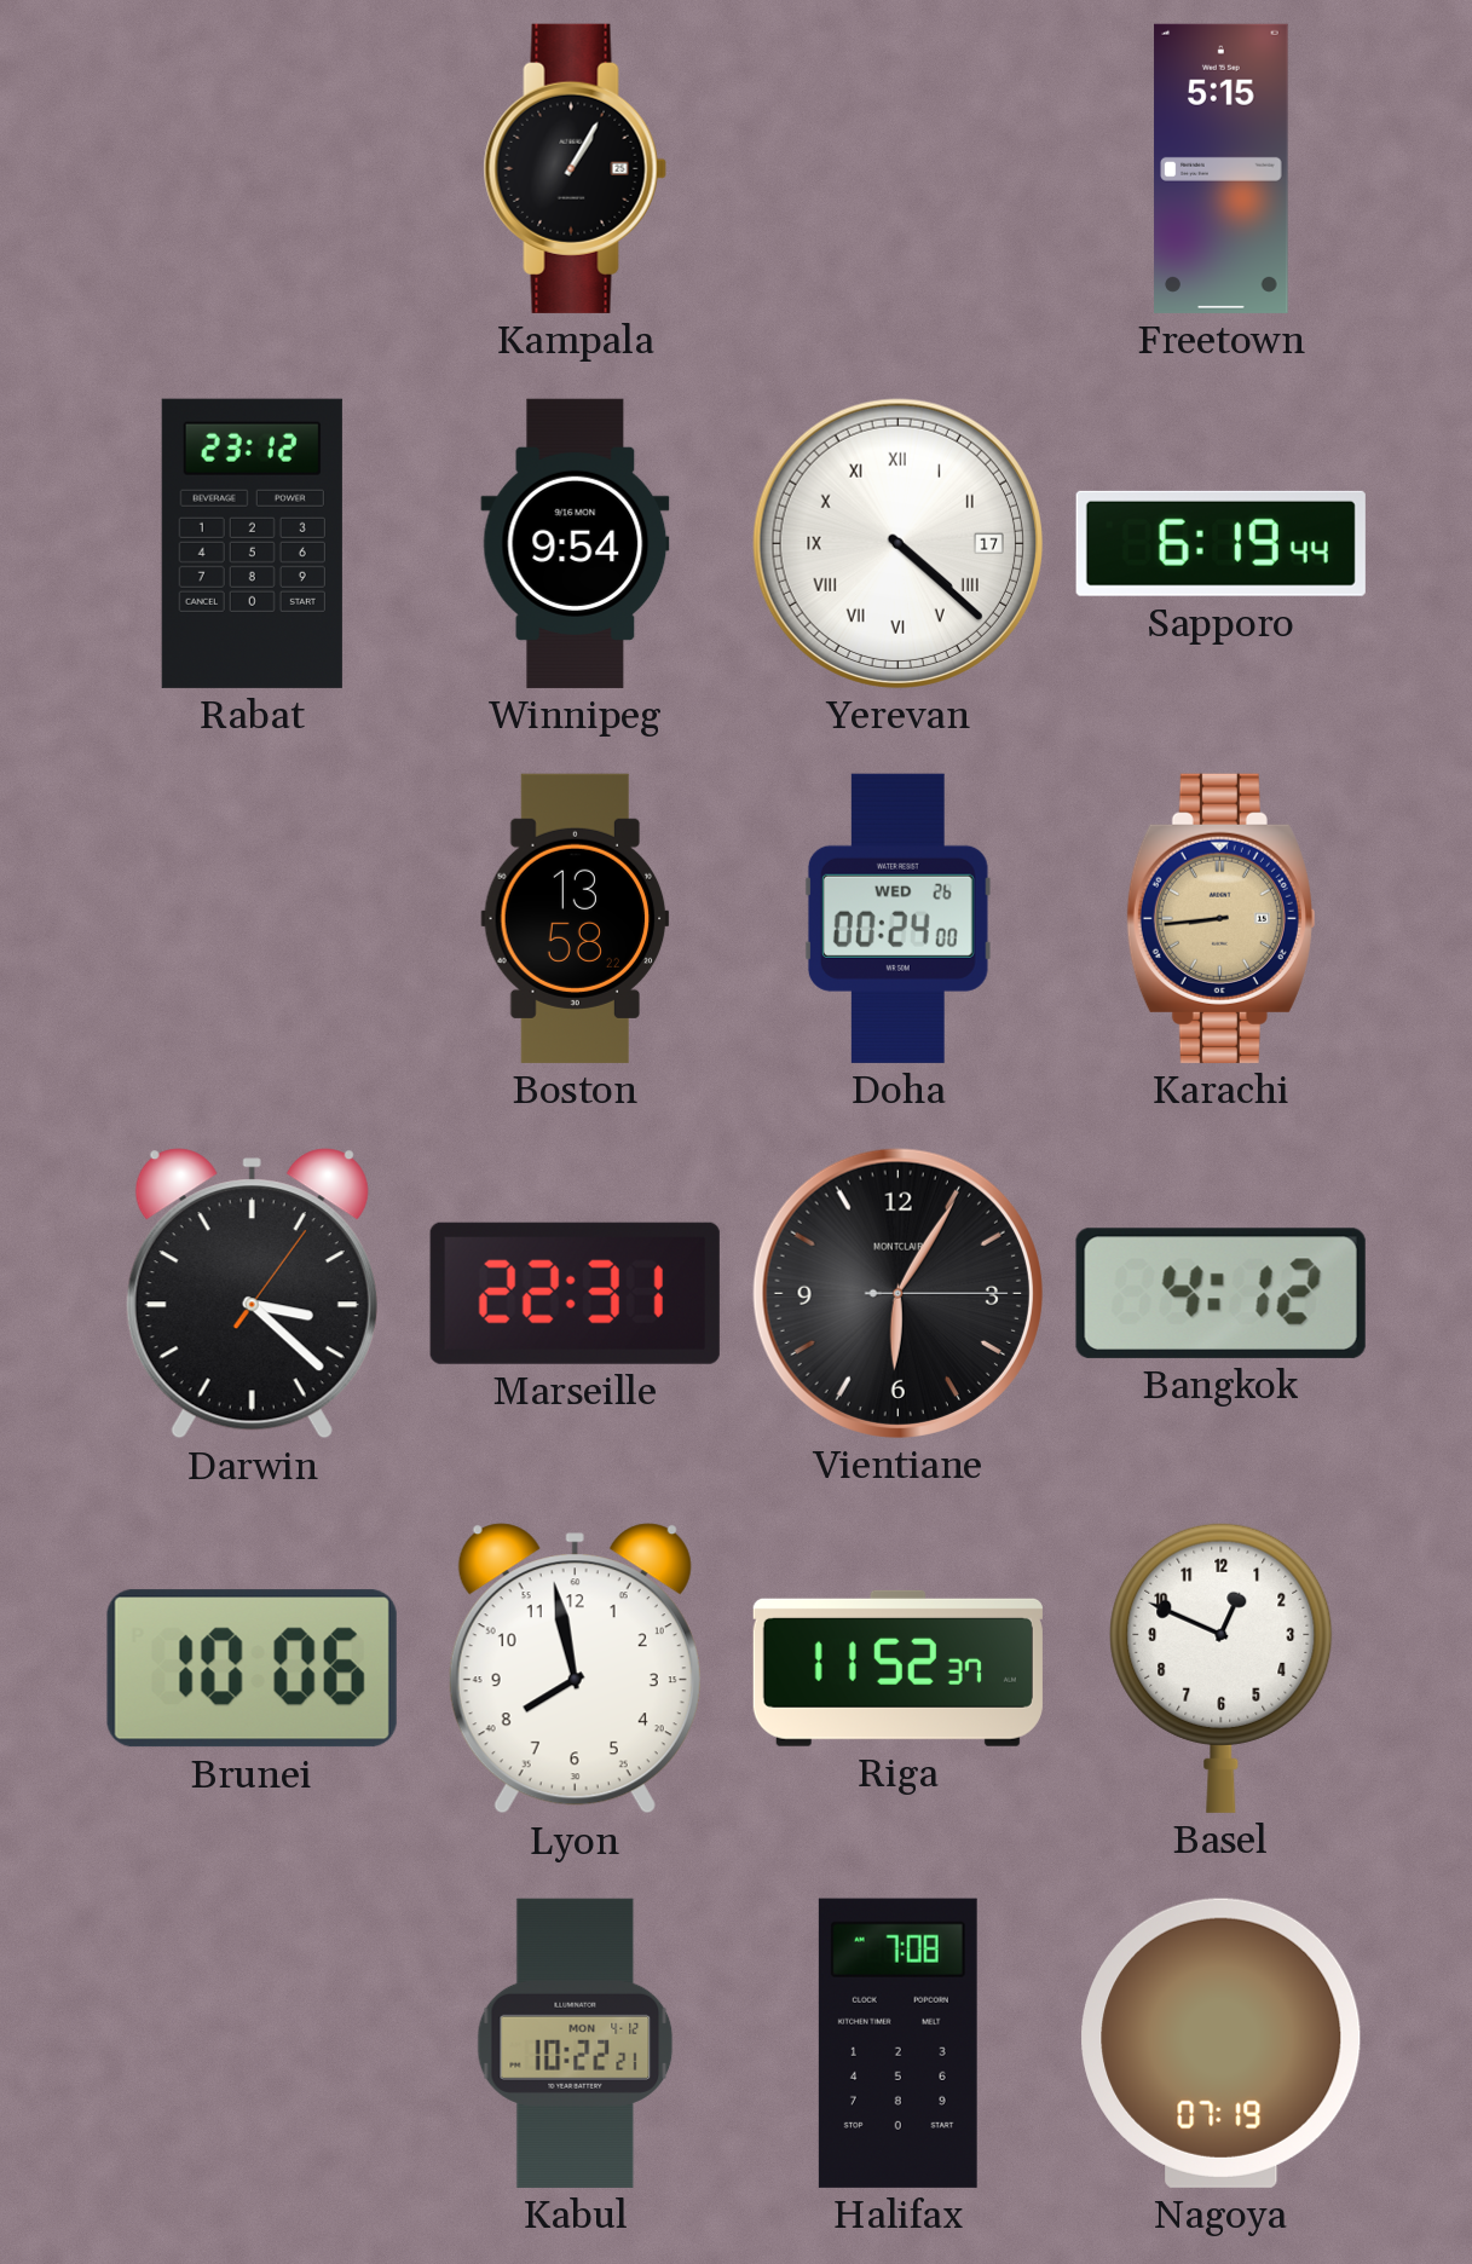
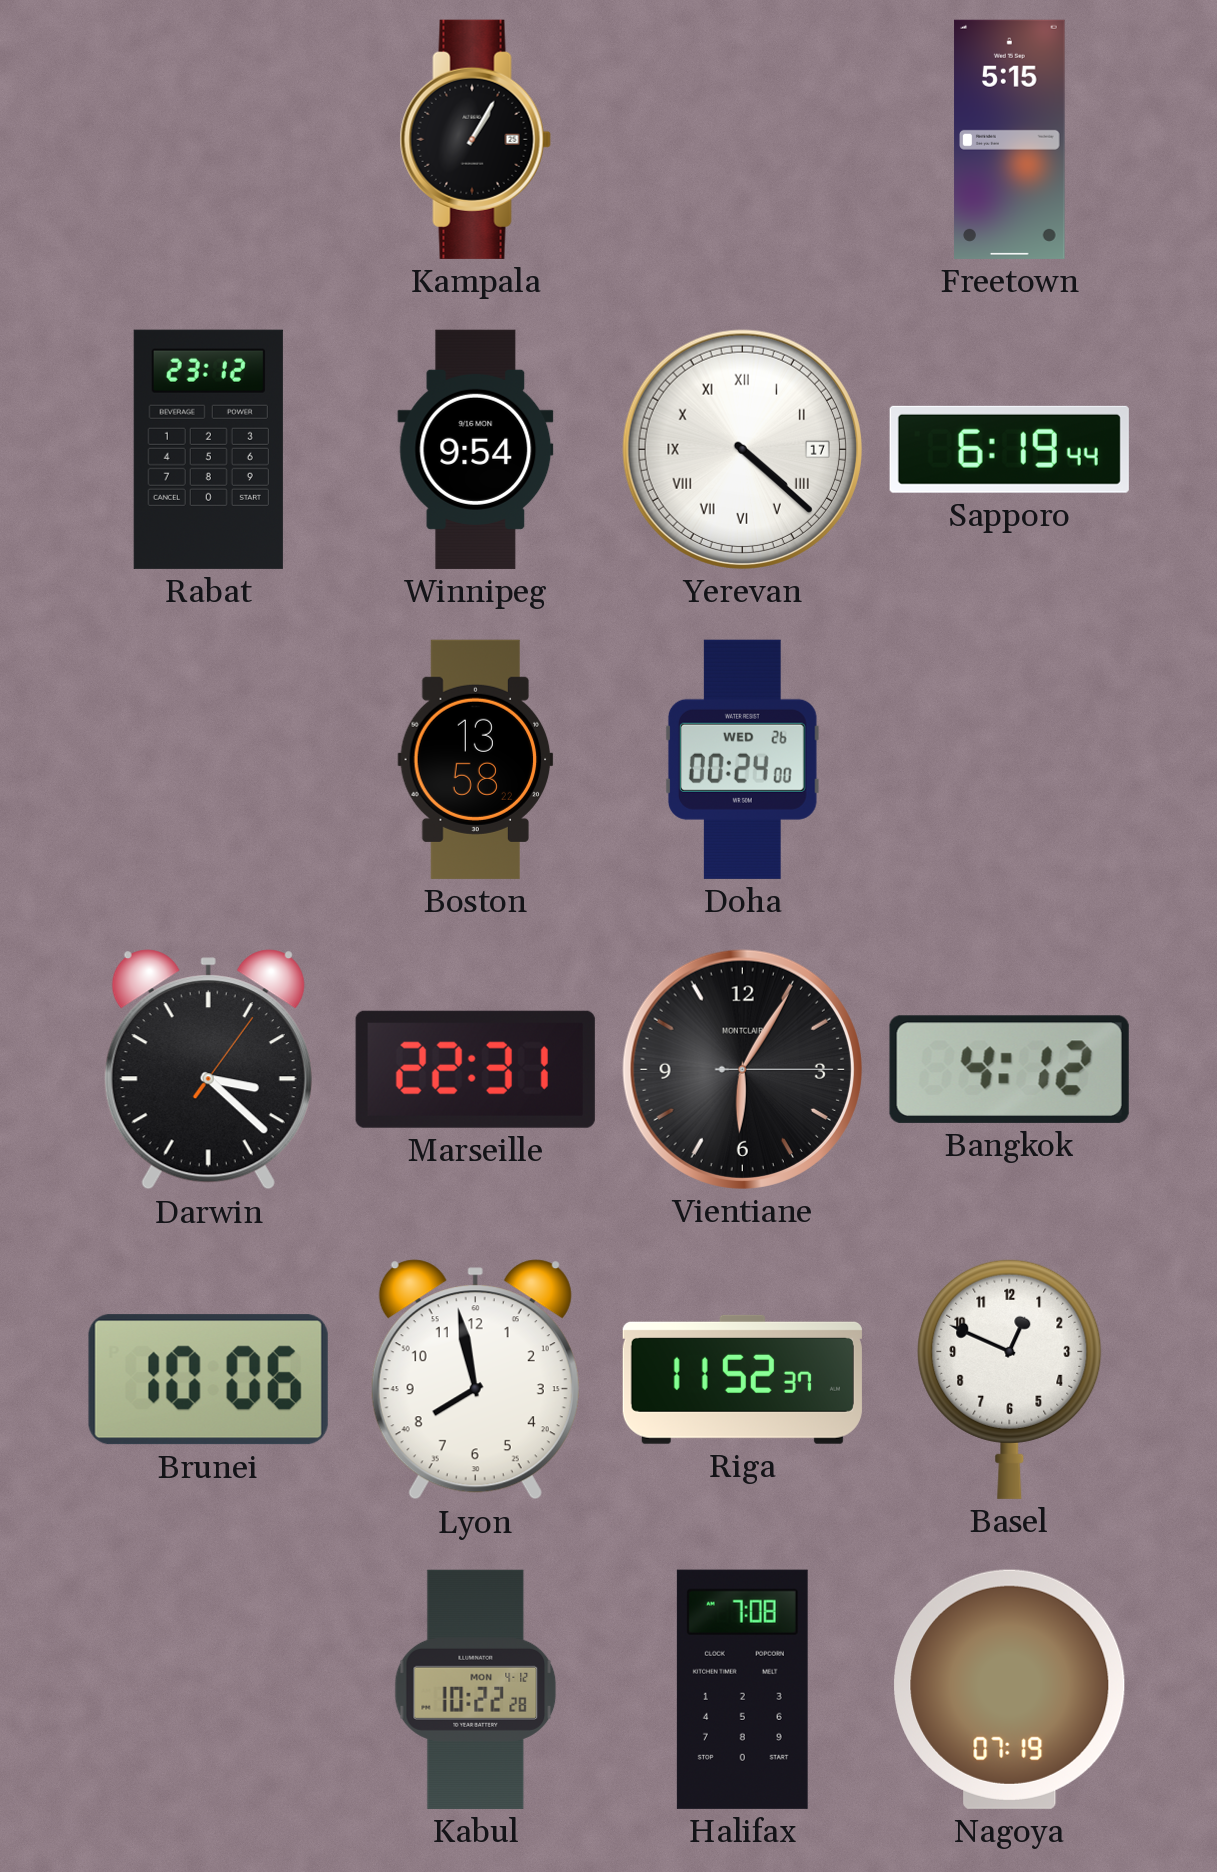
Karachi: 8:44 -> none (1220, 918)
Kabul: 10:22:21 -> 10:22:28 (476, 1689)
